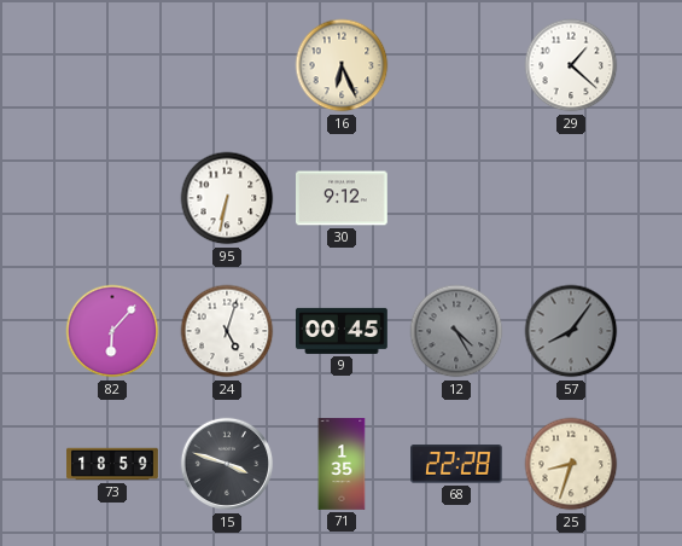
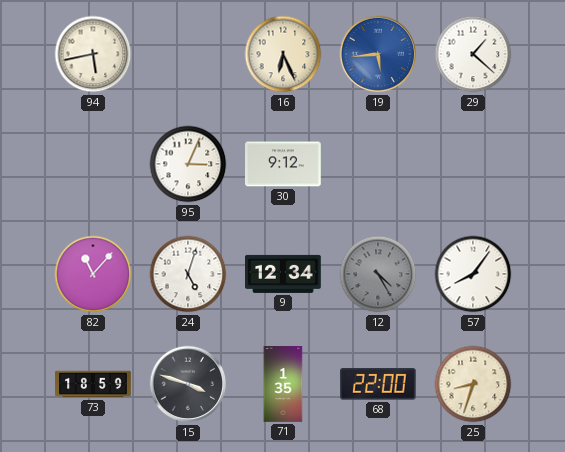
94: none -> 5:43 (93, 54)
19: none -> 5:44 (378, 54)
95: 6:32 -> 3:04 (188, 164)
82: 6:07 -> 11:07 (93, 274)
9: 00:45 -> 12:34 (284, 274)
57 dial: grey -> white (473, 274)
68: 22:28 -> 22:00 (379, 384)
